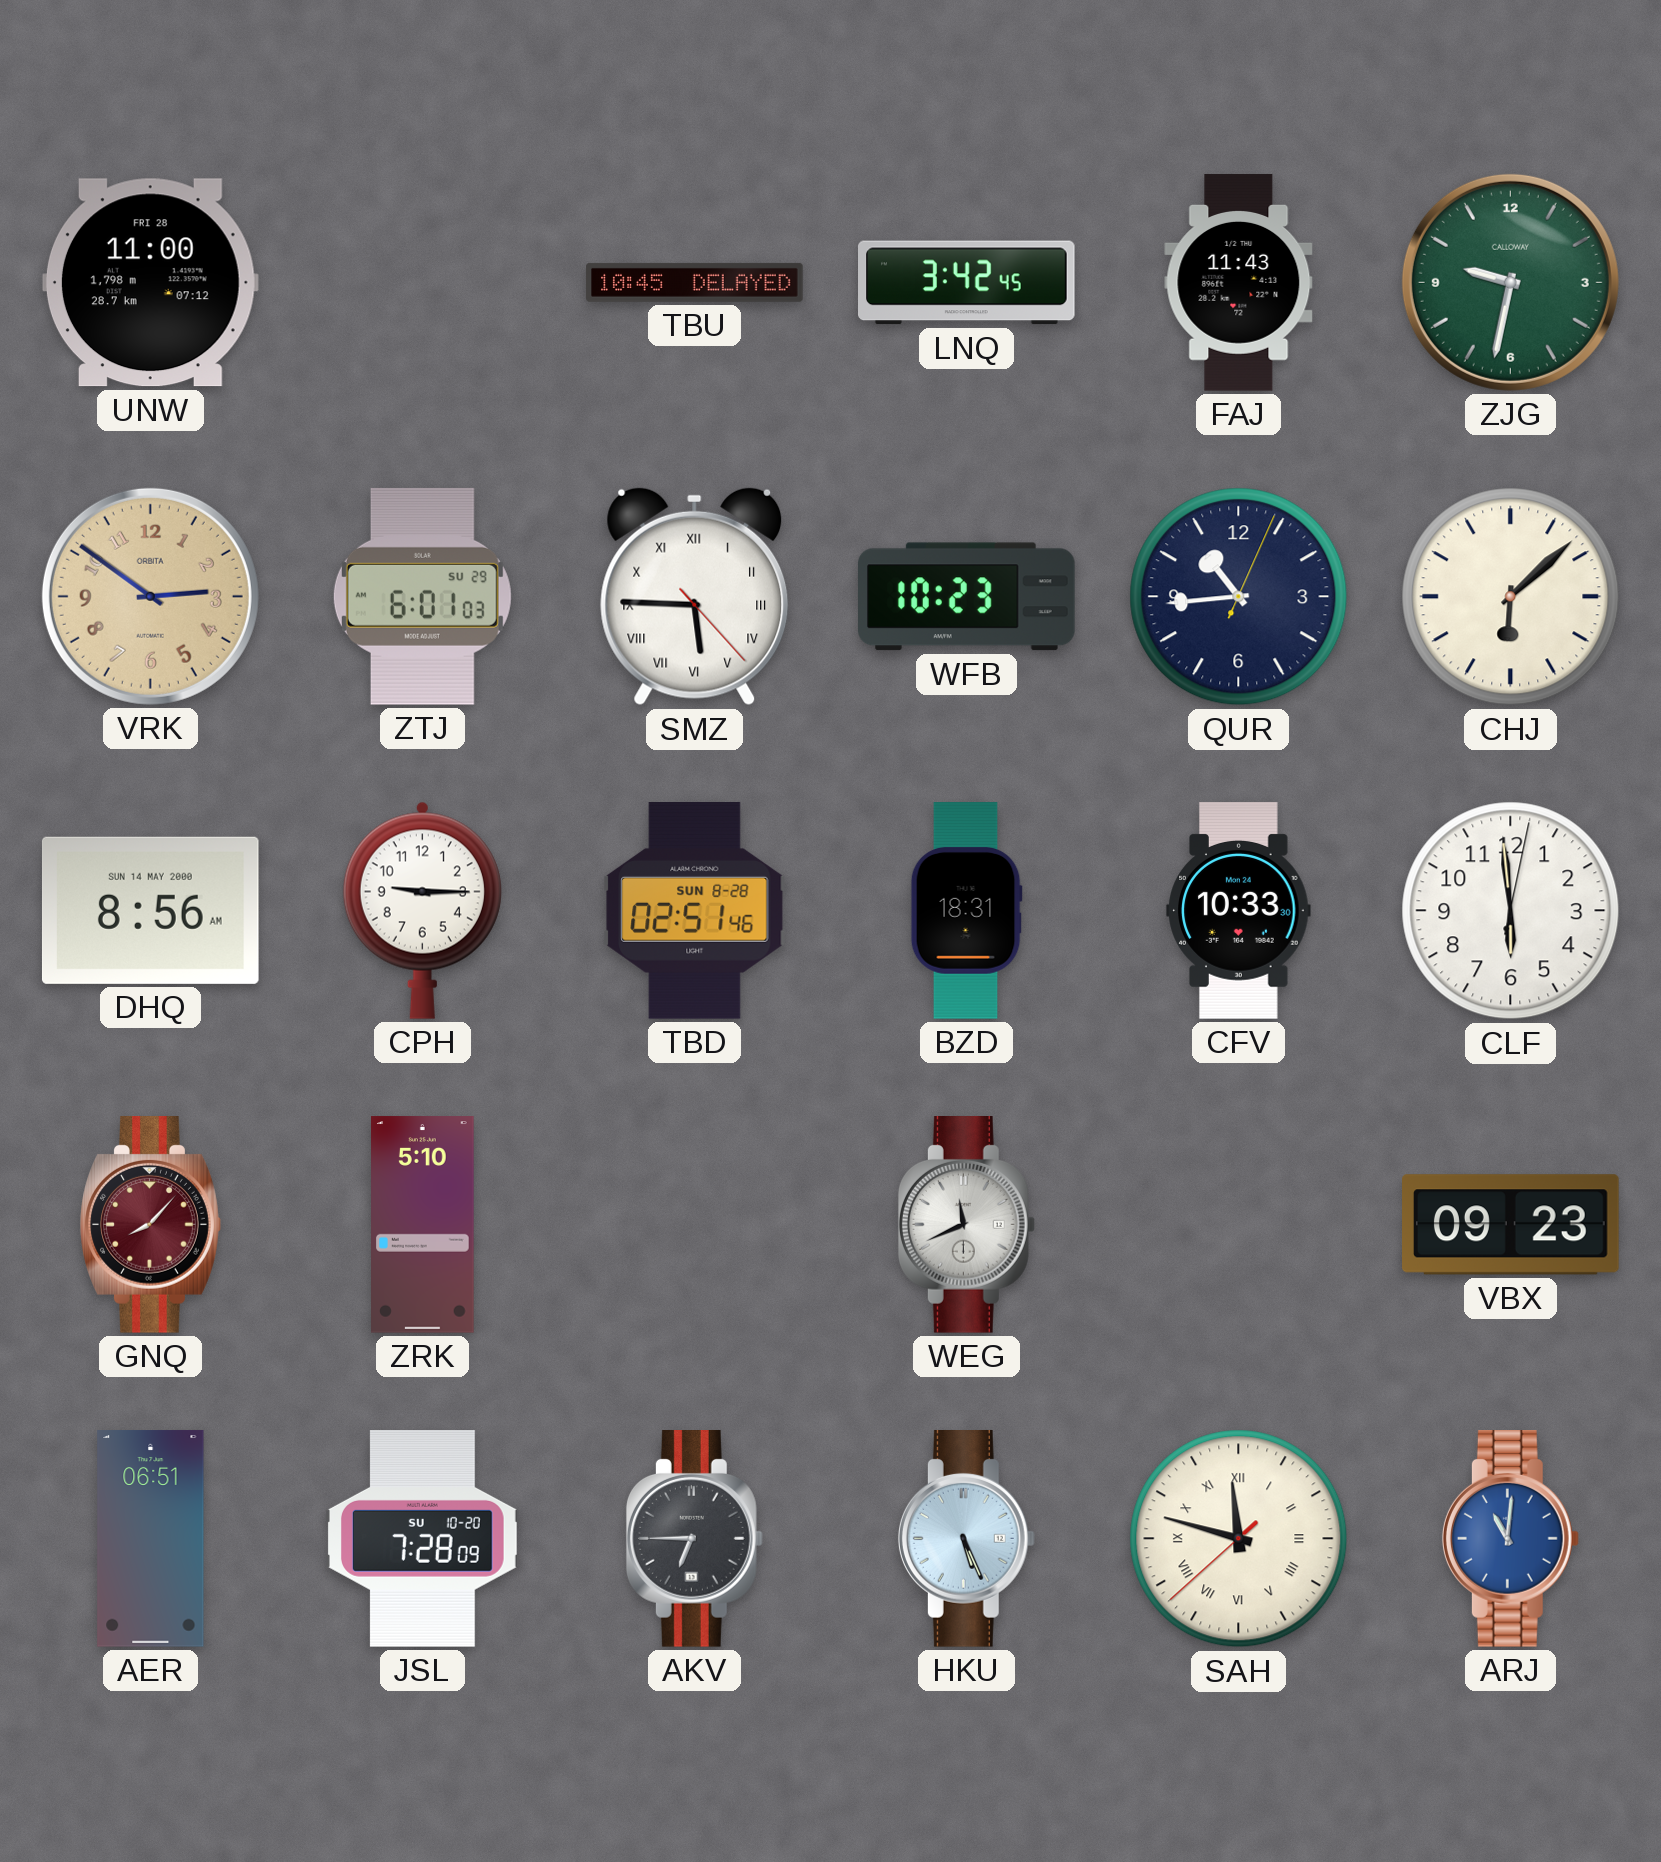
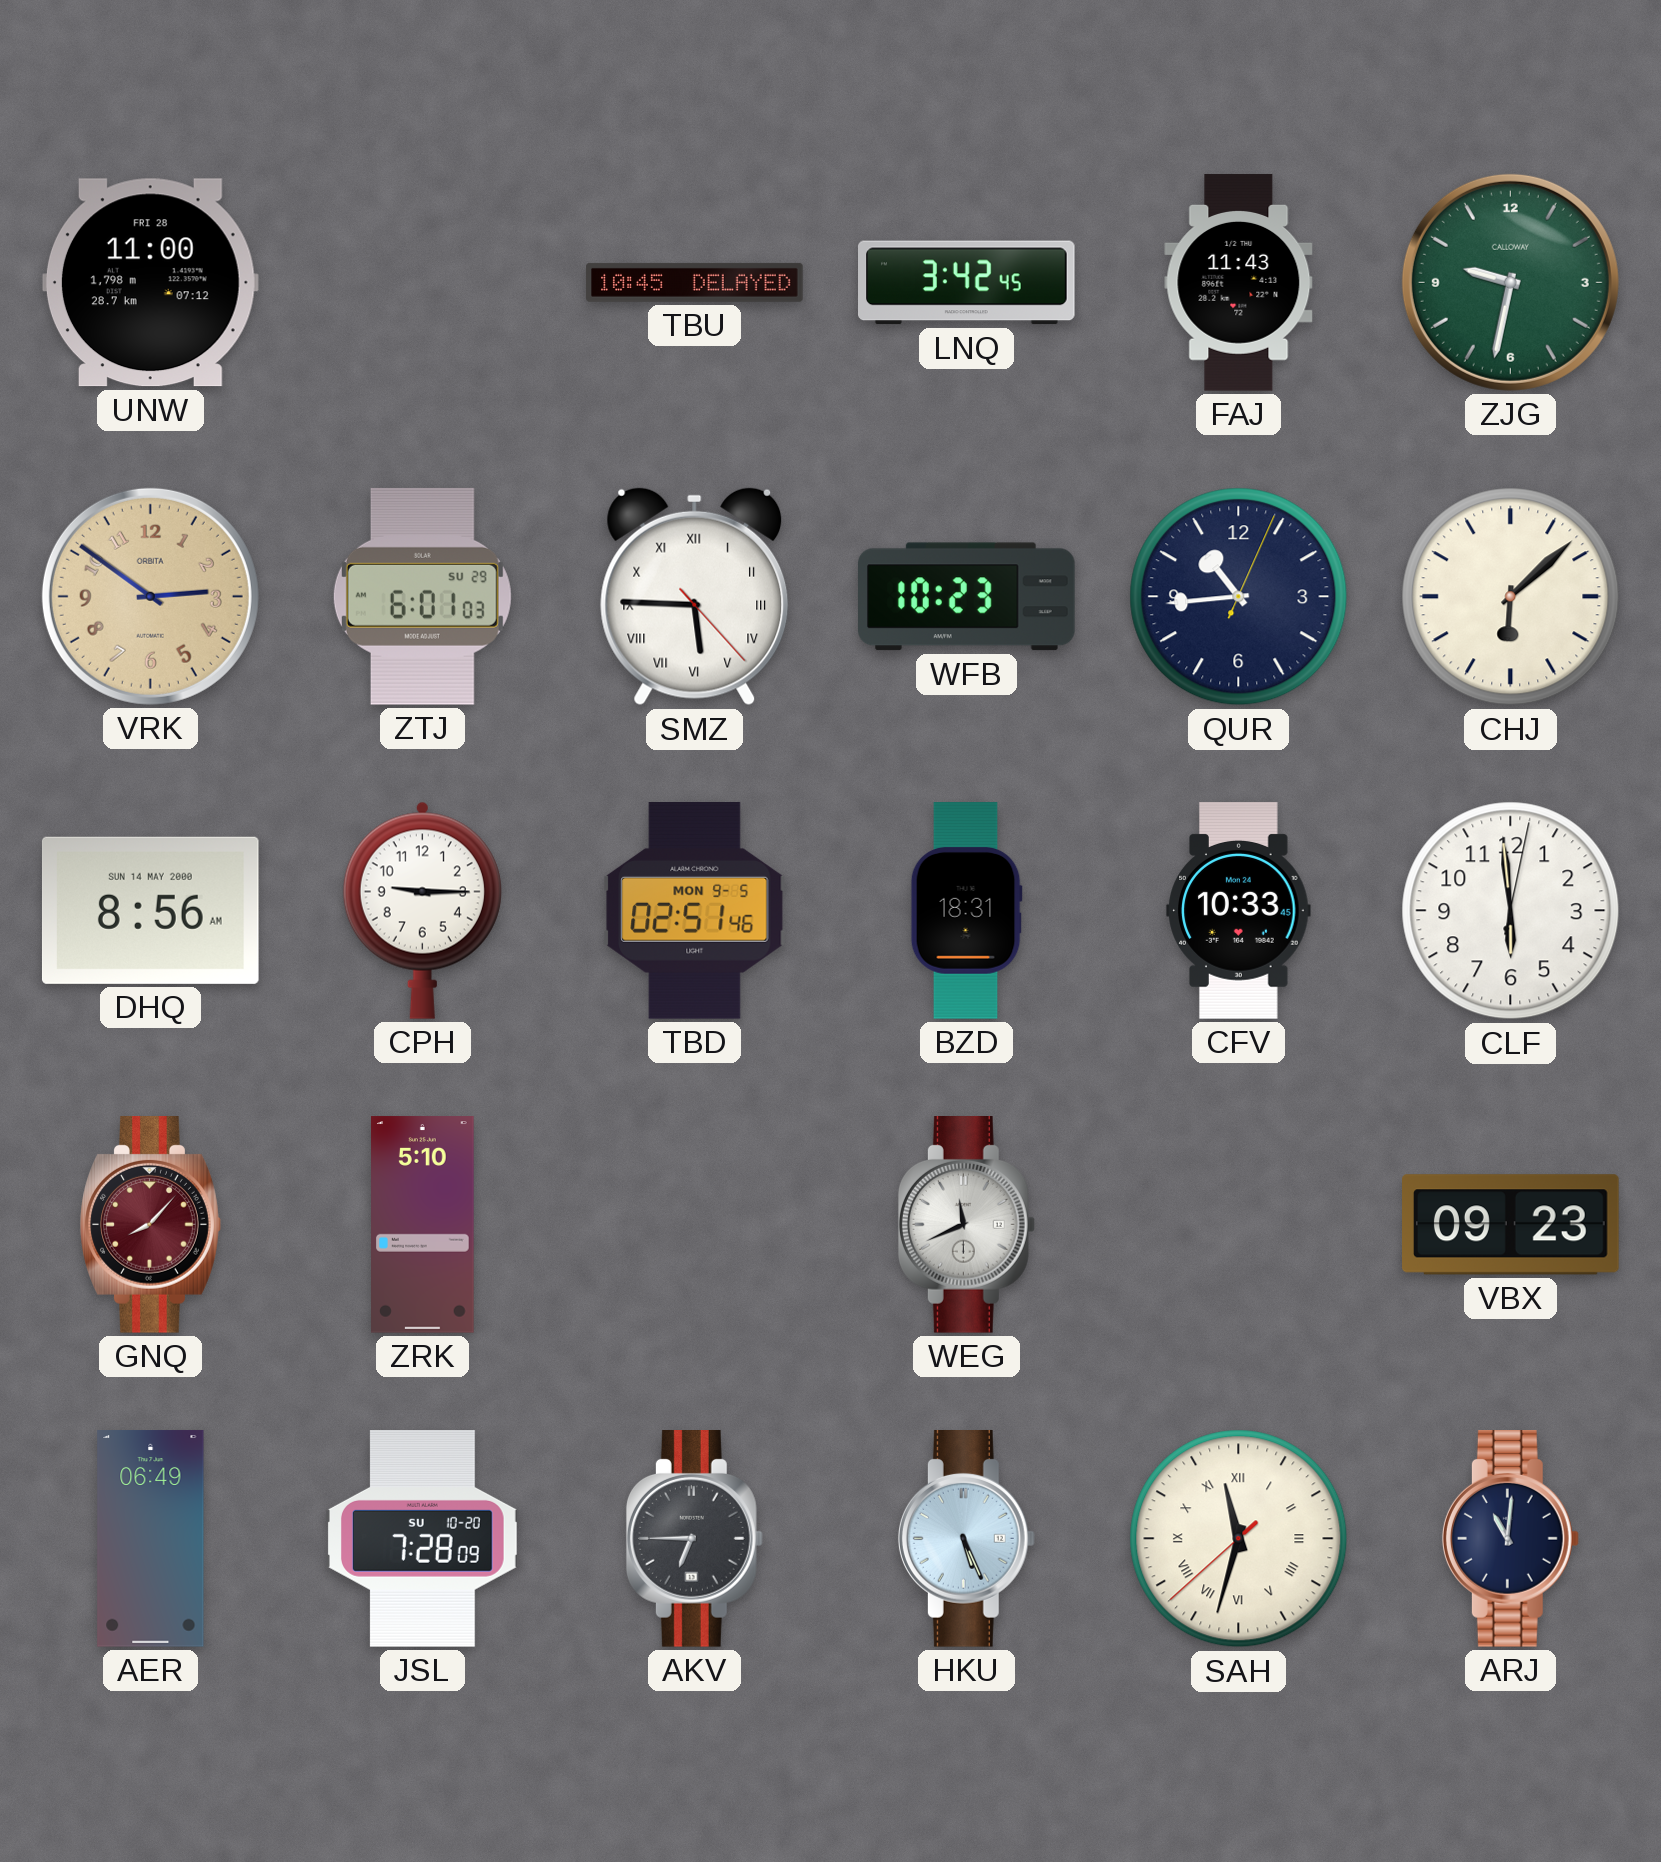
TBD date: SUN 8-28 -> MON 9-5 (695, 911)
CFV: 10:33:30 -> 10:33:45 (1239, 911)
AER: 06:51 -> 06:49 (151, 1539)
SAH: 11:47 -> 11:32 (1239, 1539)
ARJ dial: blue -> navy (1510, 1539)
